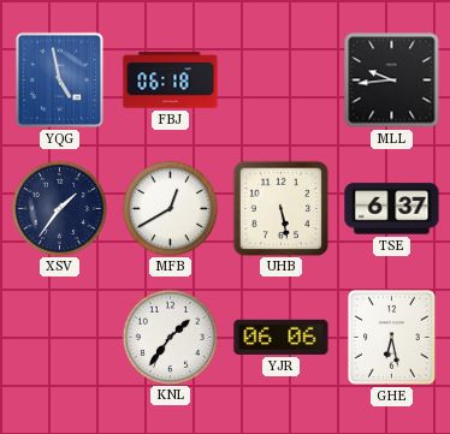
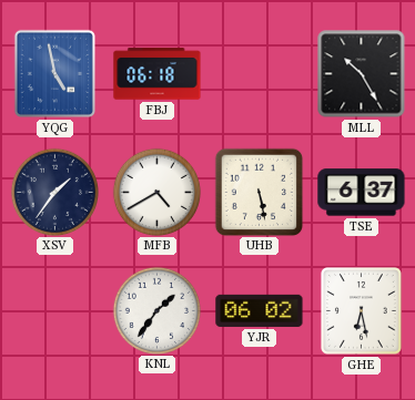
MLL: 9:44 -> 10:25 (362, 74)
MFB: 12:40 -> 4:40 (156, 192)
YJR: 06:06 -> 06:02 (260, 310)
